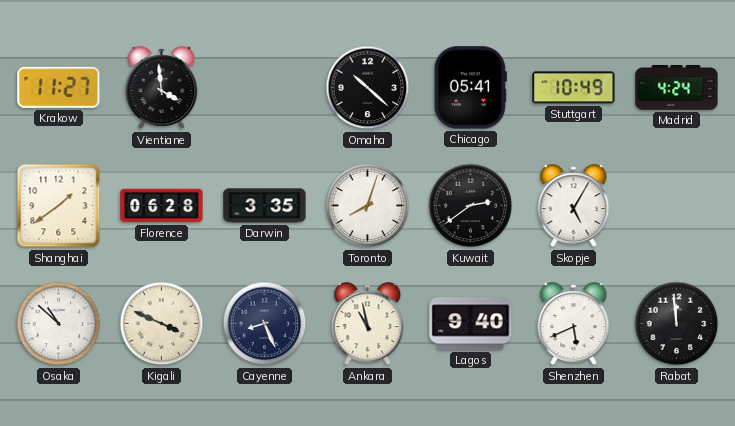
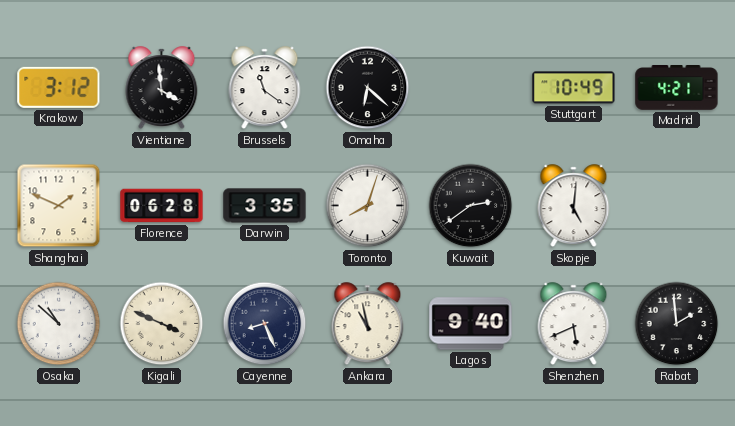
Krakow: 11:27 -> 3:12 (59, 87)
Brussels: none -> 11:21 (265, 88)
Omaha: 10:22 -> 6:22 (368, 88)
Chicago: 05:41 -> none (470, 88)
Madrid: 4:24 -> 4:21 (677, 88)
Shanghai: 1:39 -> 1:49 (59, 206)
Skopje: 5:05 -> 5:01 (574, 206)
Rabat: 11:59 -> 1:59 (677, 324)
